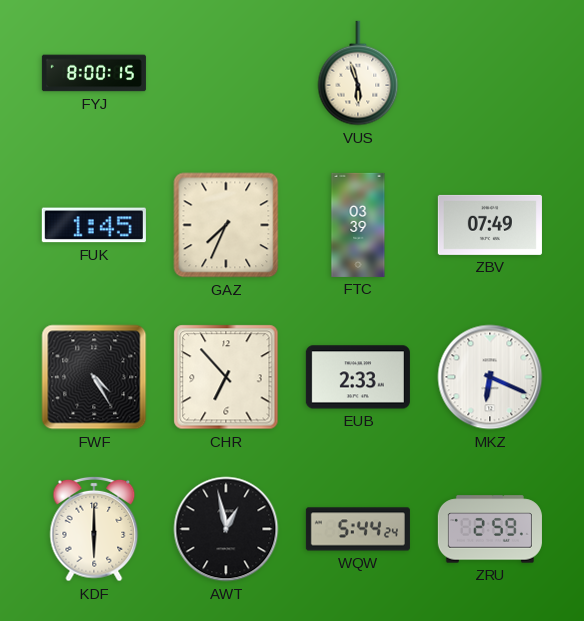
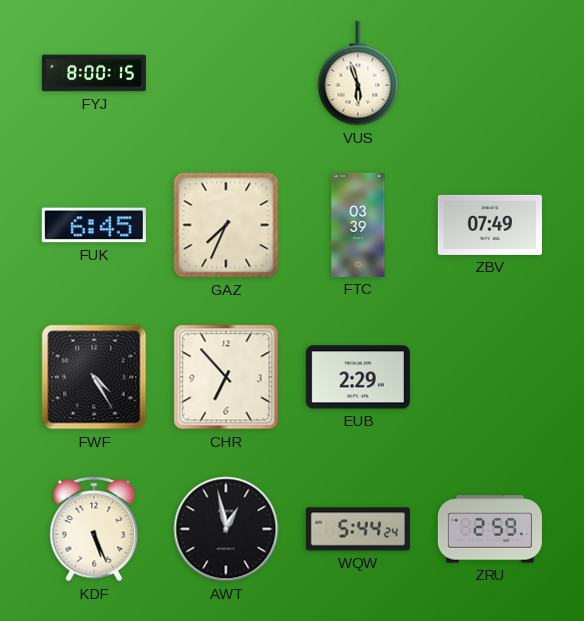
FUK: 1:45 -> 6:45 (94, 225)
EUB: 2:33 -> 2:29 (358, 377)
MKZ: 6:19 -> none (490, 377)
KDF: 6:00 -> 5:26 (94, 529)
